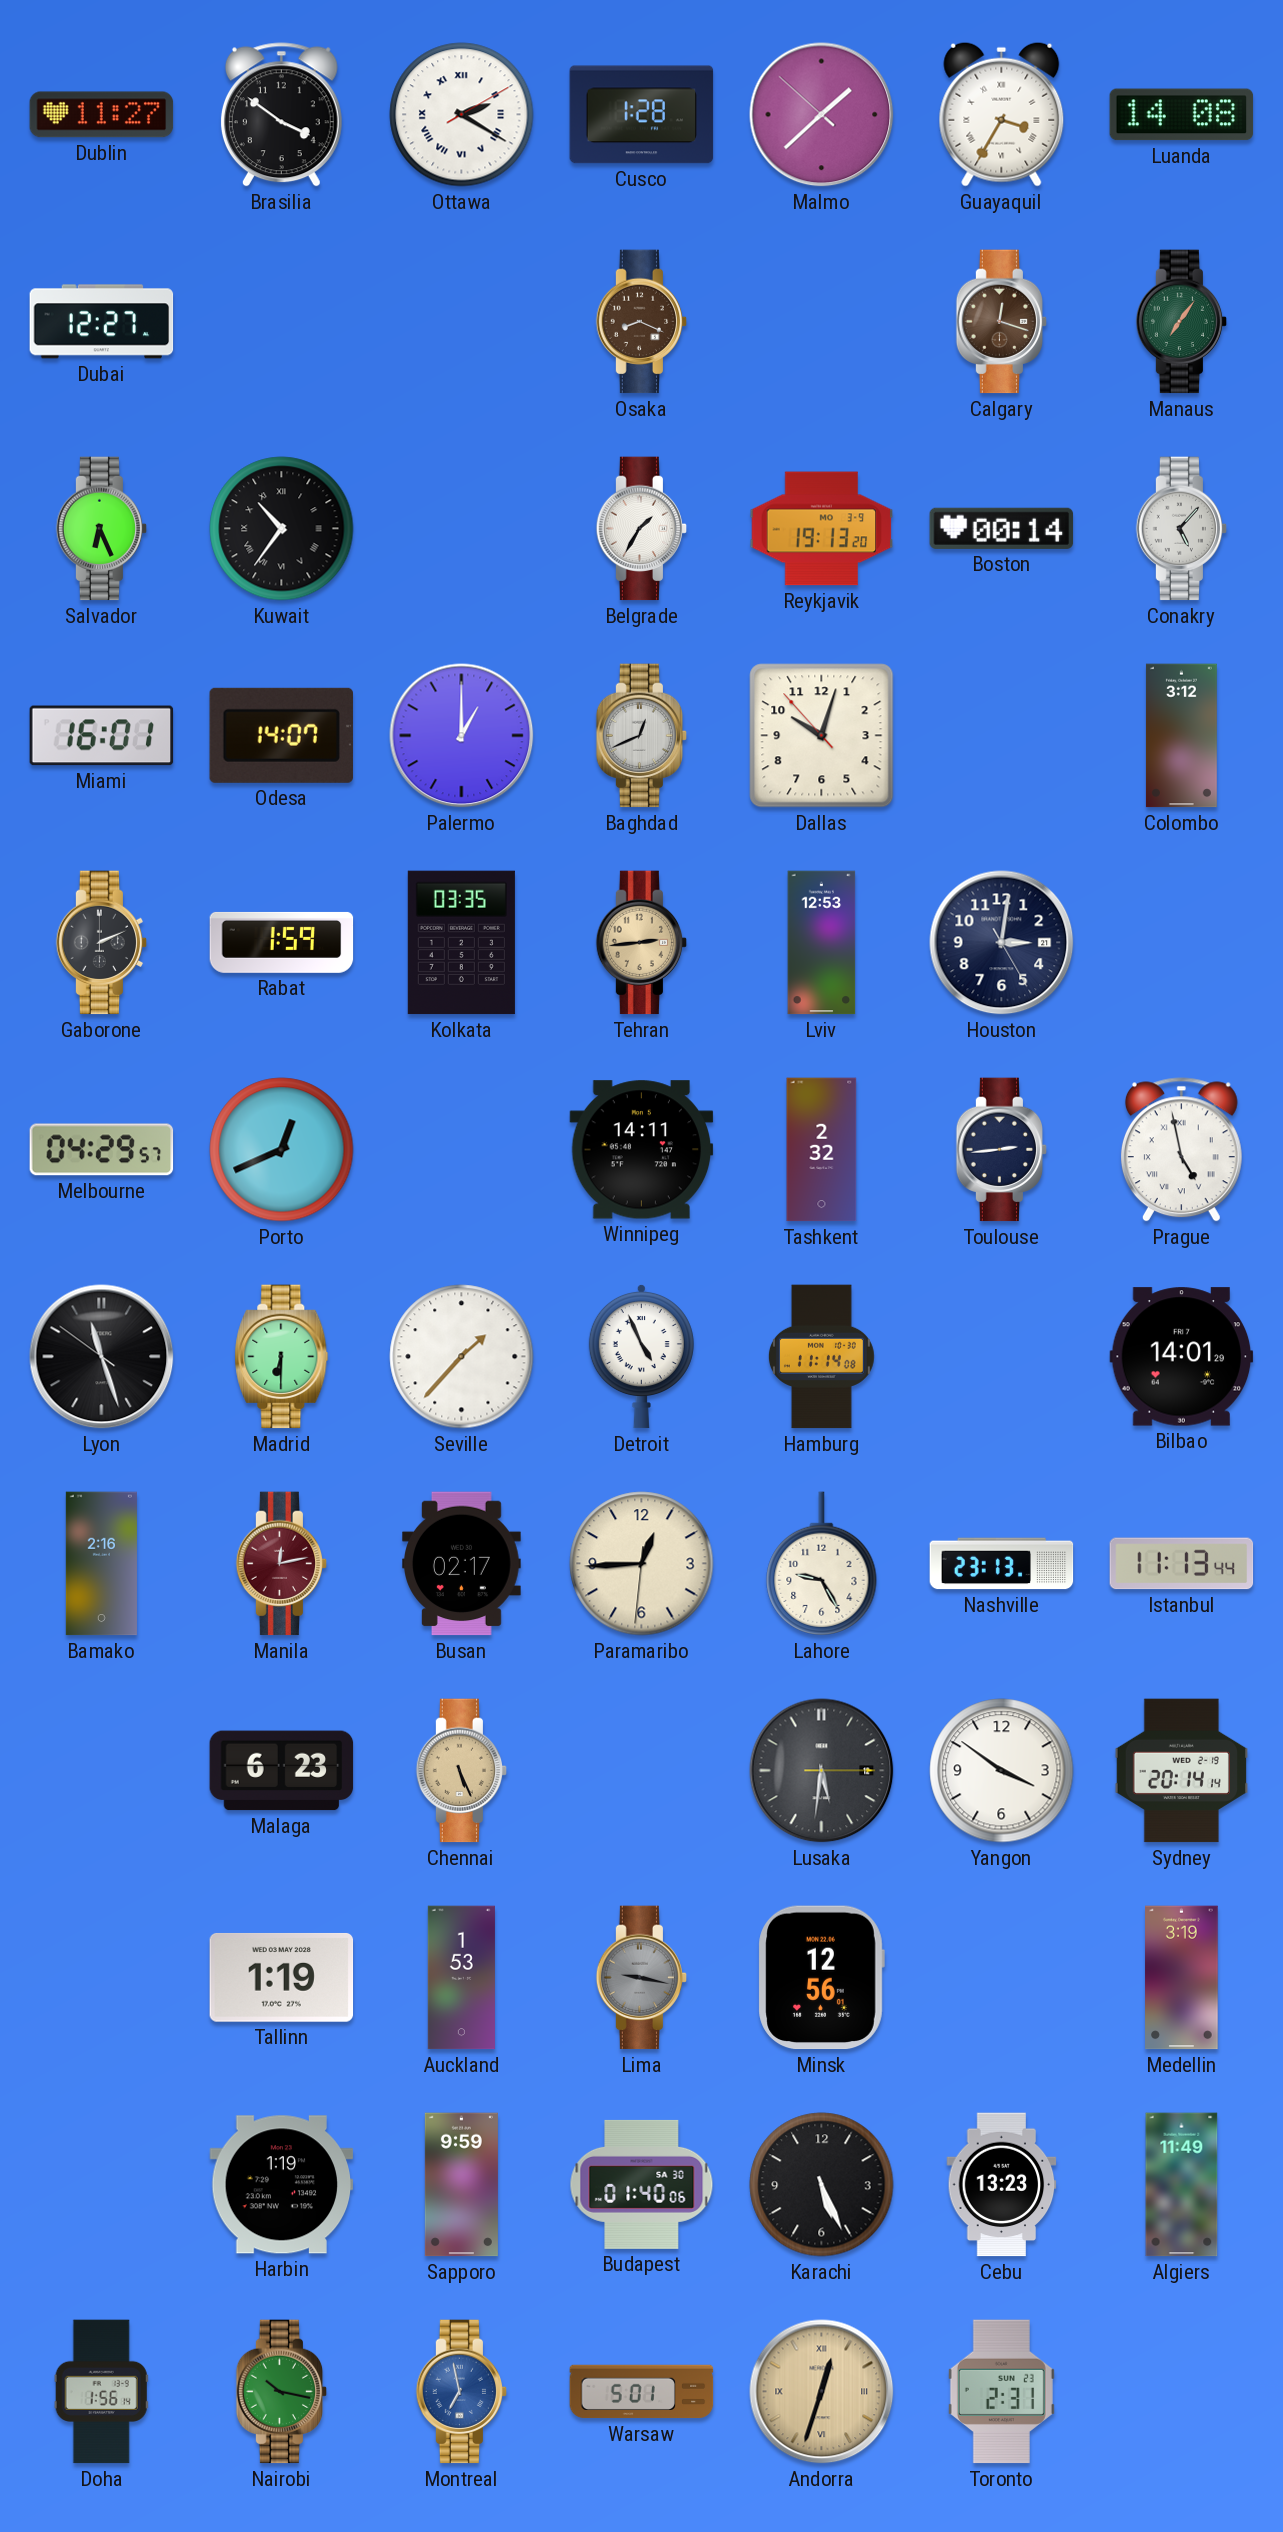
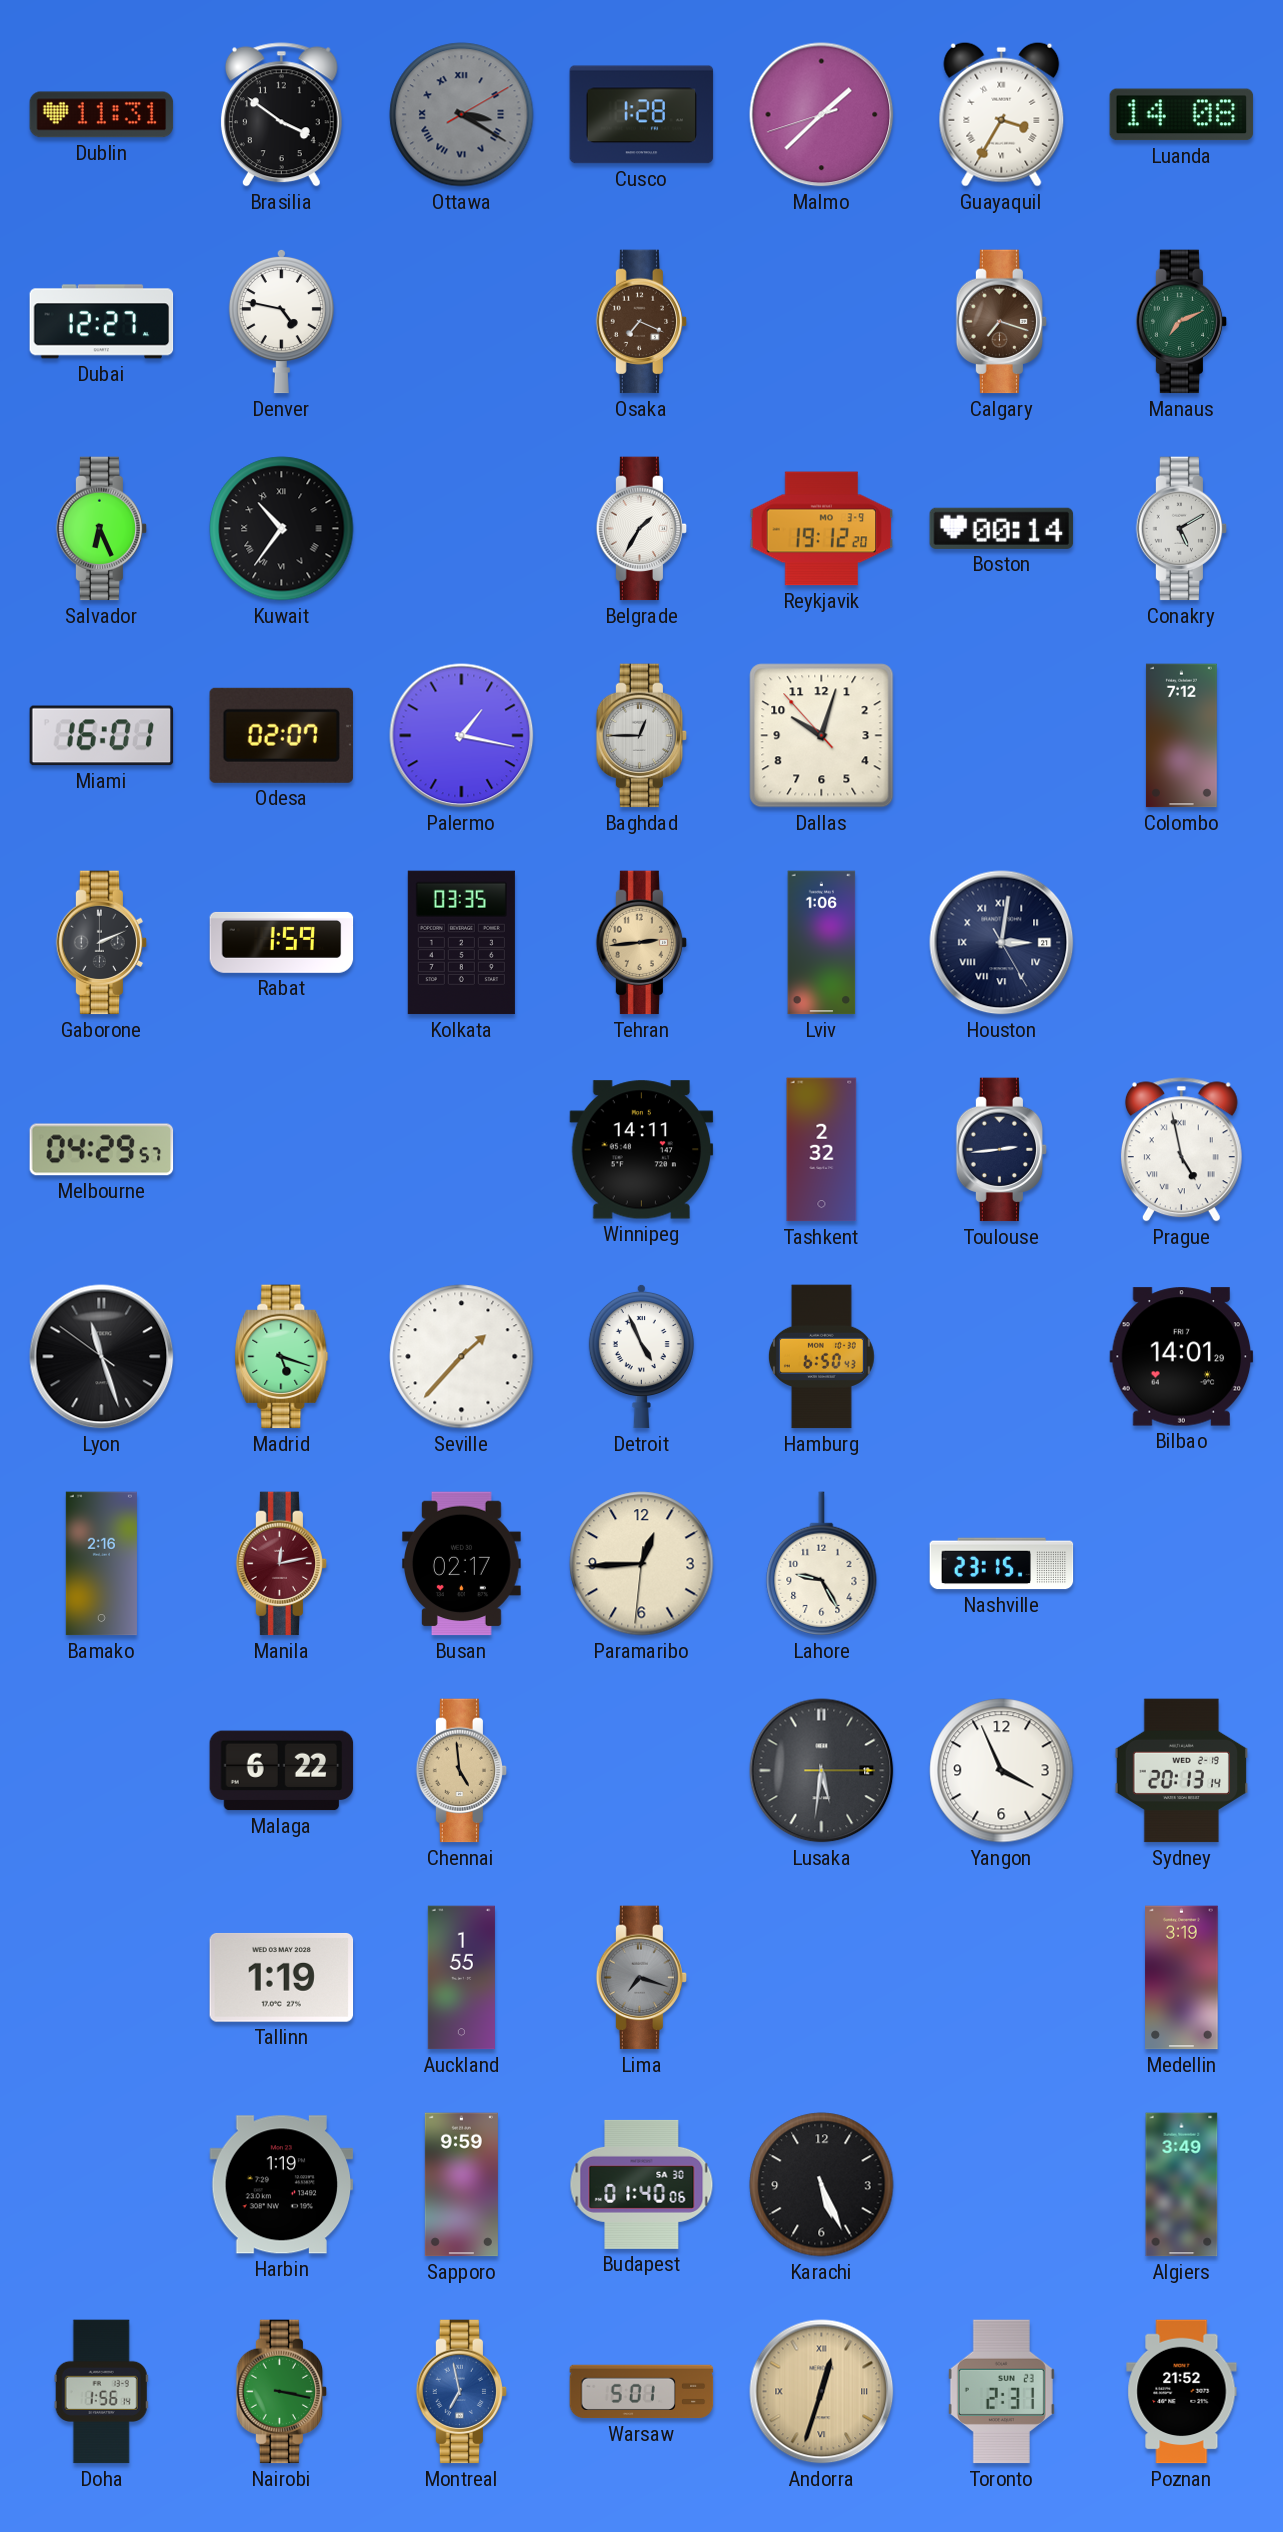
Dublin: 11:27 -> 11:31 (102, 115)
Ottawa: 2:20 -> 3:20 (462, 115)
Ottawa dial: white -> grey (462, 115)
Malmo: 1:37:52 -> 1:37:42 (822, 115)
Denver: none -> 4:47 (281, 321)
Osaka: 8:19 -> 7:19 (642, 322)
Calgary: 12:18 -> 7:18 (1002, 322)
Manaus: 7:06 -> 7:11 (1182, 322)
Reykjavik: 19:13 -> 19:12 (822, 529)
Conakry: 5:07 -> 5:10 (1182, 529)
Odesa: 14:07 -> 02:07 (281, 735)
Palermo: 1:00 -> 1:17 (462, 736)
Baghdad: 12:41 -> 12:45 (642, 736)
Colombo: 3:12 -> 7:12 (1181, 736)
Lviv: 12:53 -> 1:06 (822, 943)
Houston numerals: Arabic -> Roman (1002, 943)
Porto: 12:41 -> none (282, 1150)
Madrid: 6:30 -> 5:18 (282, 1357)
Hamburg: 11:14 -> 6:50 (821, 1357)
Nashville: 23:13 -> 23:15 (1002, 1564)
Istanbul: 11:13 -> none (1182, 1564)
Malaga: 6:23 -> 6:22 (282, 1771)
Chennai: 5:26 -> 4:59 (462, 1771)
Yangon: 3:51 -> 3:56 (1002, 1771)
Sydney: 20:14 -> 20:13 (1181, 1771)
Auckland: 1:53 -> 1:55 (461, 1978)
Lima: 9:17 -> 7:18 (642, 1978)
Minsk: 12:56 -> none (821, 1978)
Cebu: 13:23 -> none (1002, 2185)
Algiers: 11:49 -> 3:49 (1182, 2185)
Nairobi: 10:17 -> 3:17 (282, 2392)
Poznan: none -> 21:52 (1182, 2392)
